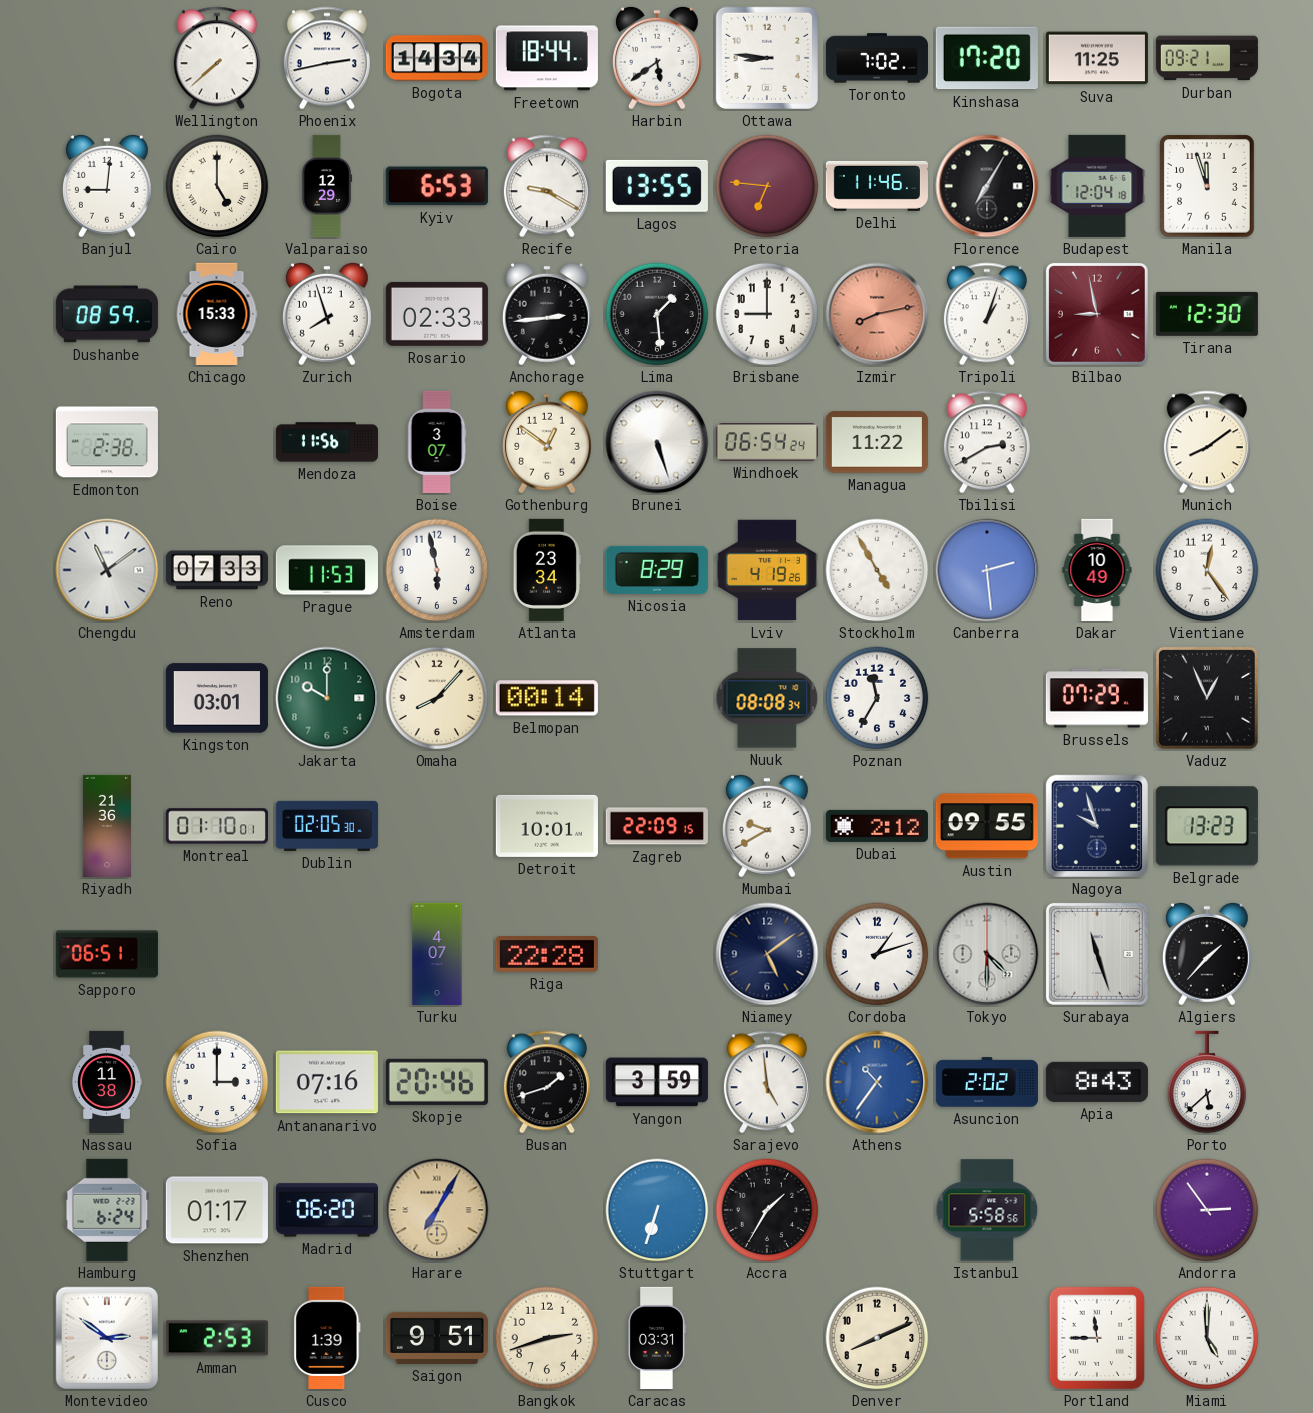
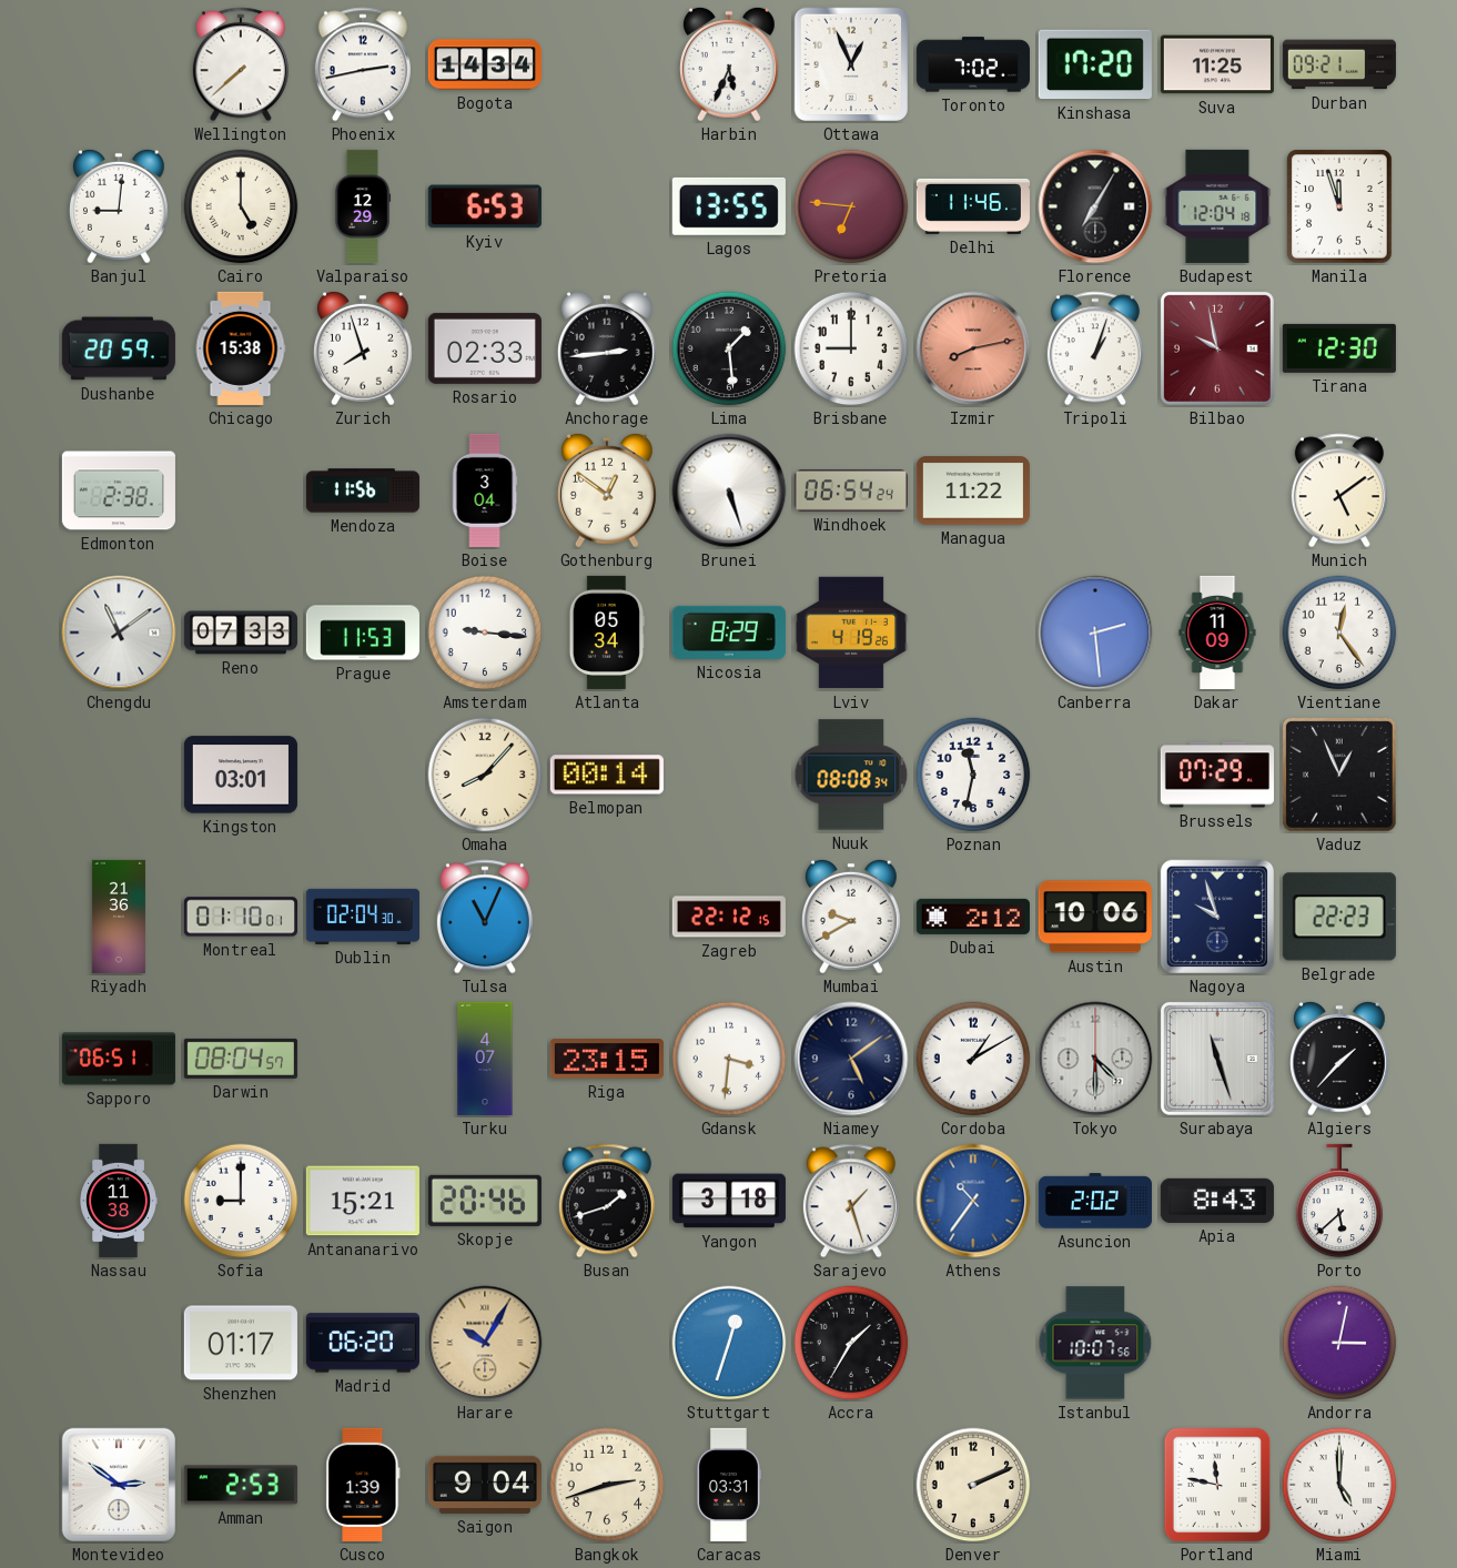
Freetown: 18:44 -> none (547, 58)
Harbin: 5:39 -> 5:34 (729, 64)
Ottawa: 8:46 -> 12:56 (851, 64)
Recife: 9:20 -> none (547, 186)
Dushanbe: 08:59 -> 20:59 (119, 348)
Chicago: 15:33 -> 15:38 (241, 348)
Bilbao: 8:58 -> 9:58 (1217, 348)
Boise: 3:07 -> 3:04 (485, 490)
Tbilisi: 2:40 -> none (987, 442)
Munich: 8:09 -> 5:09 (1339, 490)
Amsterdam: 5:58 -> 9:16 (485, 633)
Atlanta: 23:34 -> 05:34 (607, 633)
Stockholm: 4:55 -> none (877, 570)
Dakar: 10:49 -> 11:09 (1217, 633)
Jakarta: 10:00 -> none (327, 698)
Poznan: 11:35 -> 11:32 (973, 775)
Dublin: 02:05 -> 02:04 (363, 917)
Tulsa: none -> 11:04 (485, 917)
Detroit: 10:01 -> none (547, 826)
Zagreb: 22:09 -> 22:12 (729, 917)
Austin: 09:55 -> 10:06 (1095, 917)
Belgrade: 13:23 -> 22:23 (1339, 917)
Darwin: none -> 08:04 (241, 1059)
Riga: 22:28 -> 23:15 (607, 1059)
Gdansk: none -> 3:31 (729, 1059)
Cordoba: 1:12 -> 1:10 (973, 1059)
Sofia: 3:00 -> 9:00 (241, 1201)
Antananarivo: 07:16 -> 15:21 (363, 1201)
Yangon: 3:59 -> 3:18 (729, 1201)
Sarajevo: 4:59 -> 1:27 (851, 1201)
Hamburg: 6:24 -> none (107, 1210)
Harare: 7:05 -> 10:05 (485, 1343)
Stuttgart: 6:33 -> 12:33 (729, 1343)
Istanbul: 5:58 -> 10:07 (1095, 1343)
Andorra: 2:54 -> 3:02 (1339, 1343)
Saigon: 9:51 -> 9:04 (485, 1485)
Denver: 8:11 -> 2:11 (973, 1485)
Portland: 11:45 -> 11:47 (1217, 1485)
